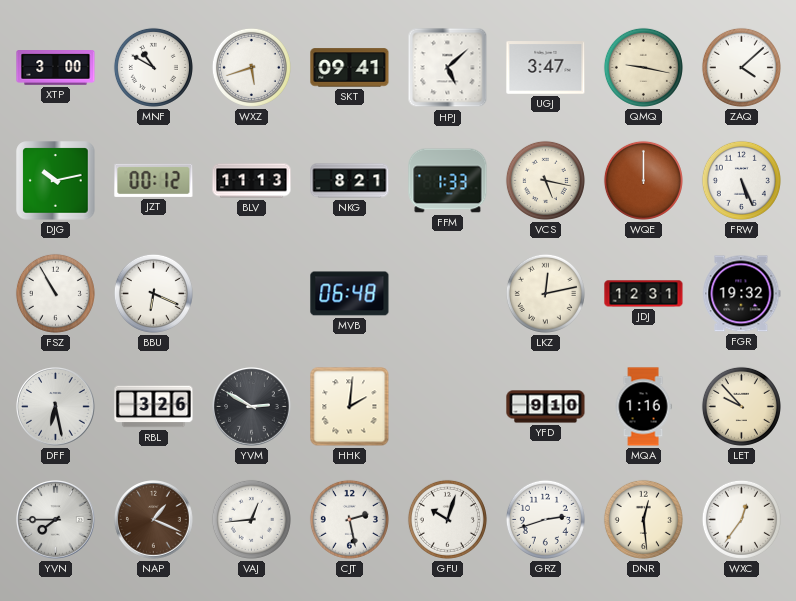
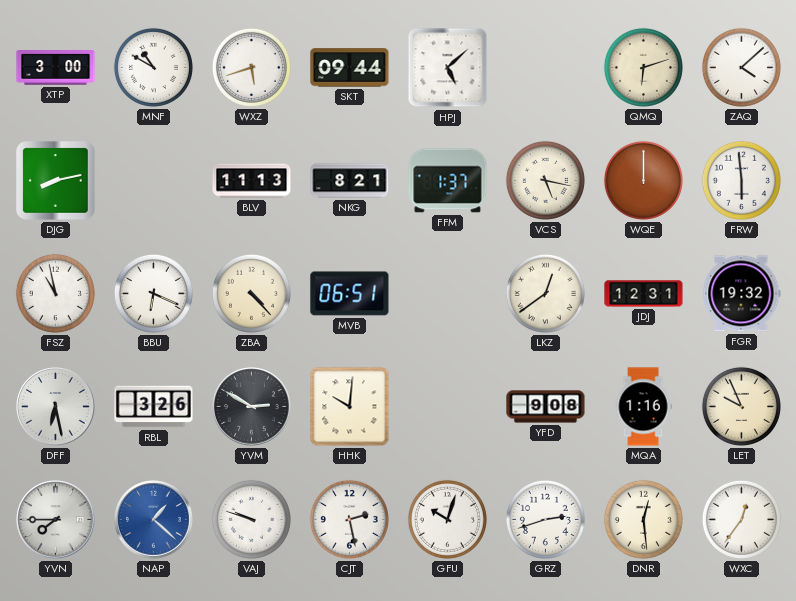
SKT: 09:41 -> 09:44 (350, 68)
UGJ: 3:47 -> none (546, 68)
QMQ: 9:17 -> 6:12 (643, 67)
DJG: 10:13 -> 8:13 (56, 181)
JZT: 00:12 -> none (154, 180)
FFM: 1:33 -> 1:37 (448, 181)
FRW: 5:26 -> 5:59 (741, 180)
FSZ: 10:55 -> 10:58 (55, 293)
ZBA: none -> 4:23 (251, 293)
MVB: 06:48 -> 06:51 (350, 294)
LKZ: 12:13 -> 12:39 (545, 293)
HHK: 2:01 -> 10:01 (350, 407)
YFD: 9:10 -> 9:08 (546, 407)
LET: 9:53 -> 9:56 (741, 406)
NAP: 1:19 -> 1:22 (154, 520)
NAP dial: brown -> blue (154, 520)
VAJ: 12:44 -> 9:48 (251, 519)
